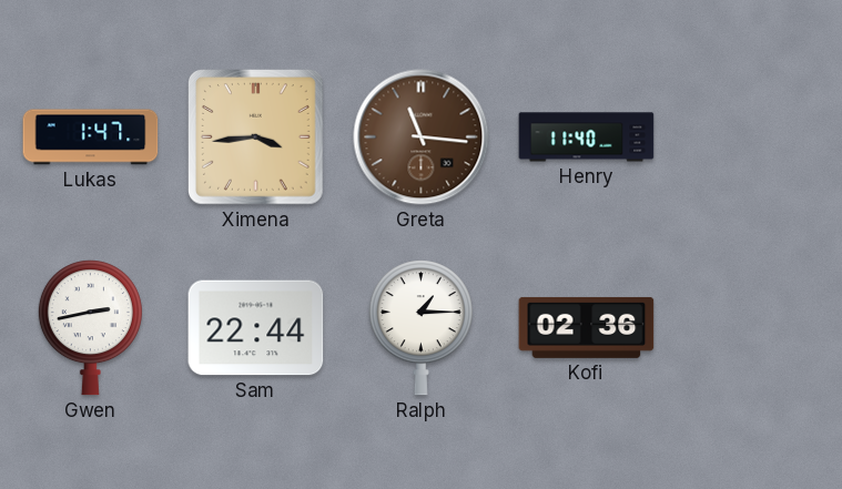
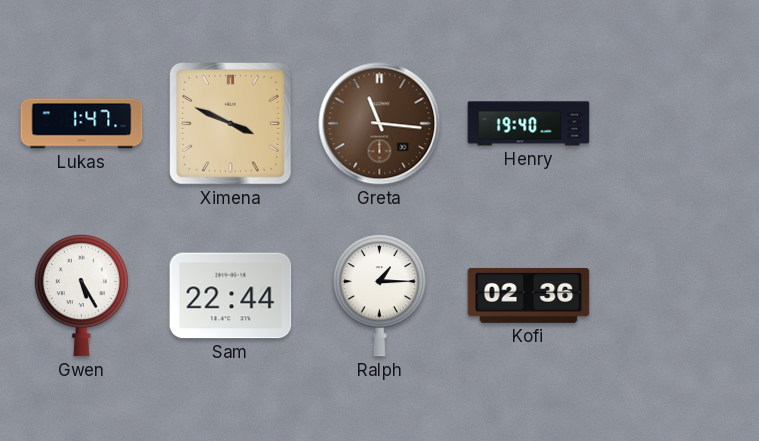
Ximena: 3:44 -> 3:49 (231, 124)
Henry: 11:40 -> 19:40 (529, 124)
Gwen: 2:43 -> 5:25 (81, 296)
